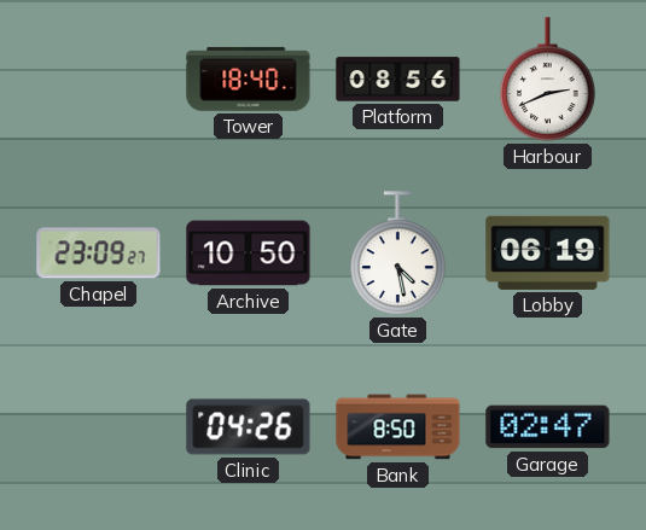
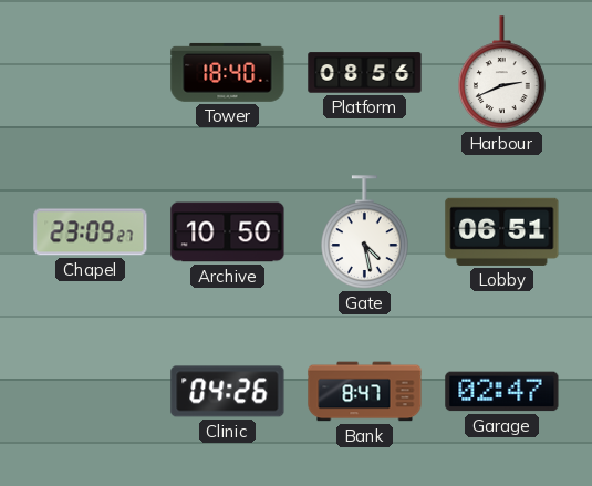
Lobby: 06:19 -> 06:51 (502, 231)
Bank: 8:50 -> 8:47 (365, 392)
